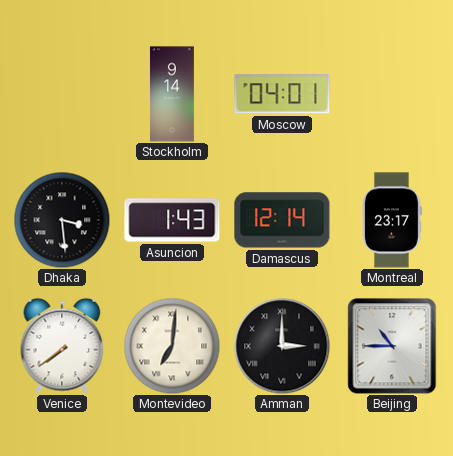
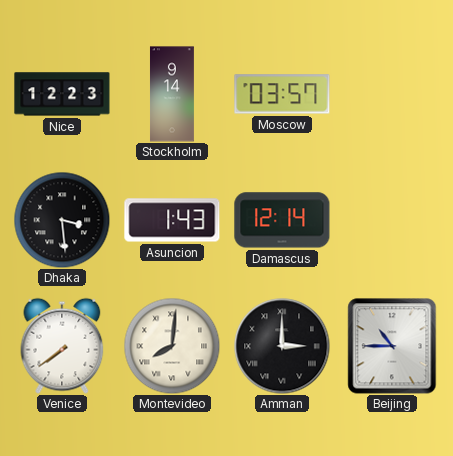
Nice: none -> 12:23 (62, 94)
Moscow: 04:01 -> 03:57 (282, 94)
Montreal: 23:17 -> none (392, 220)
Montevideo: 7:01 -> 8:01 (172, 346)
